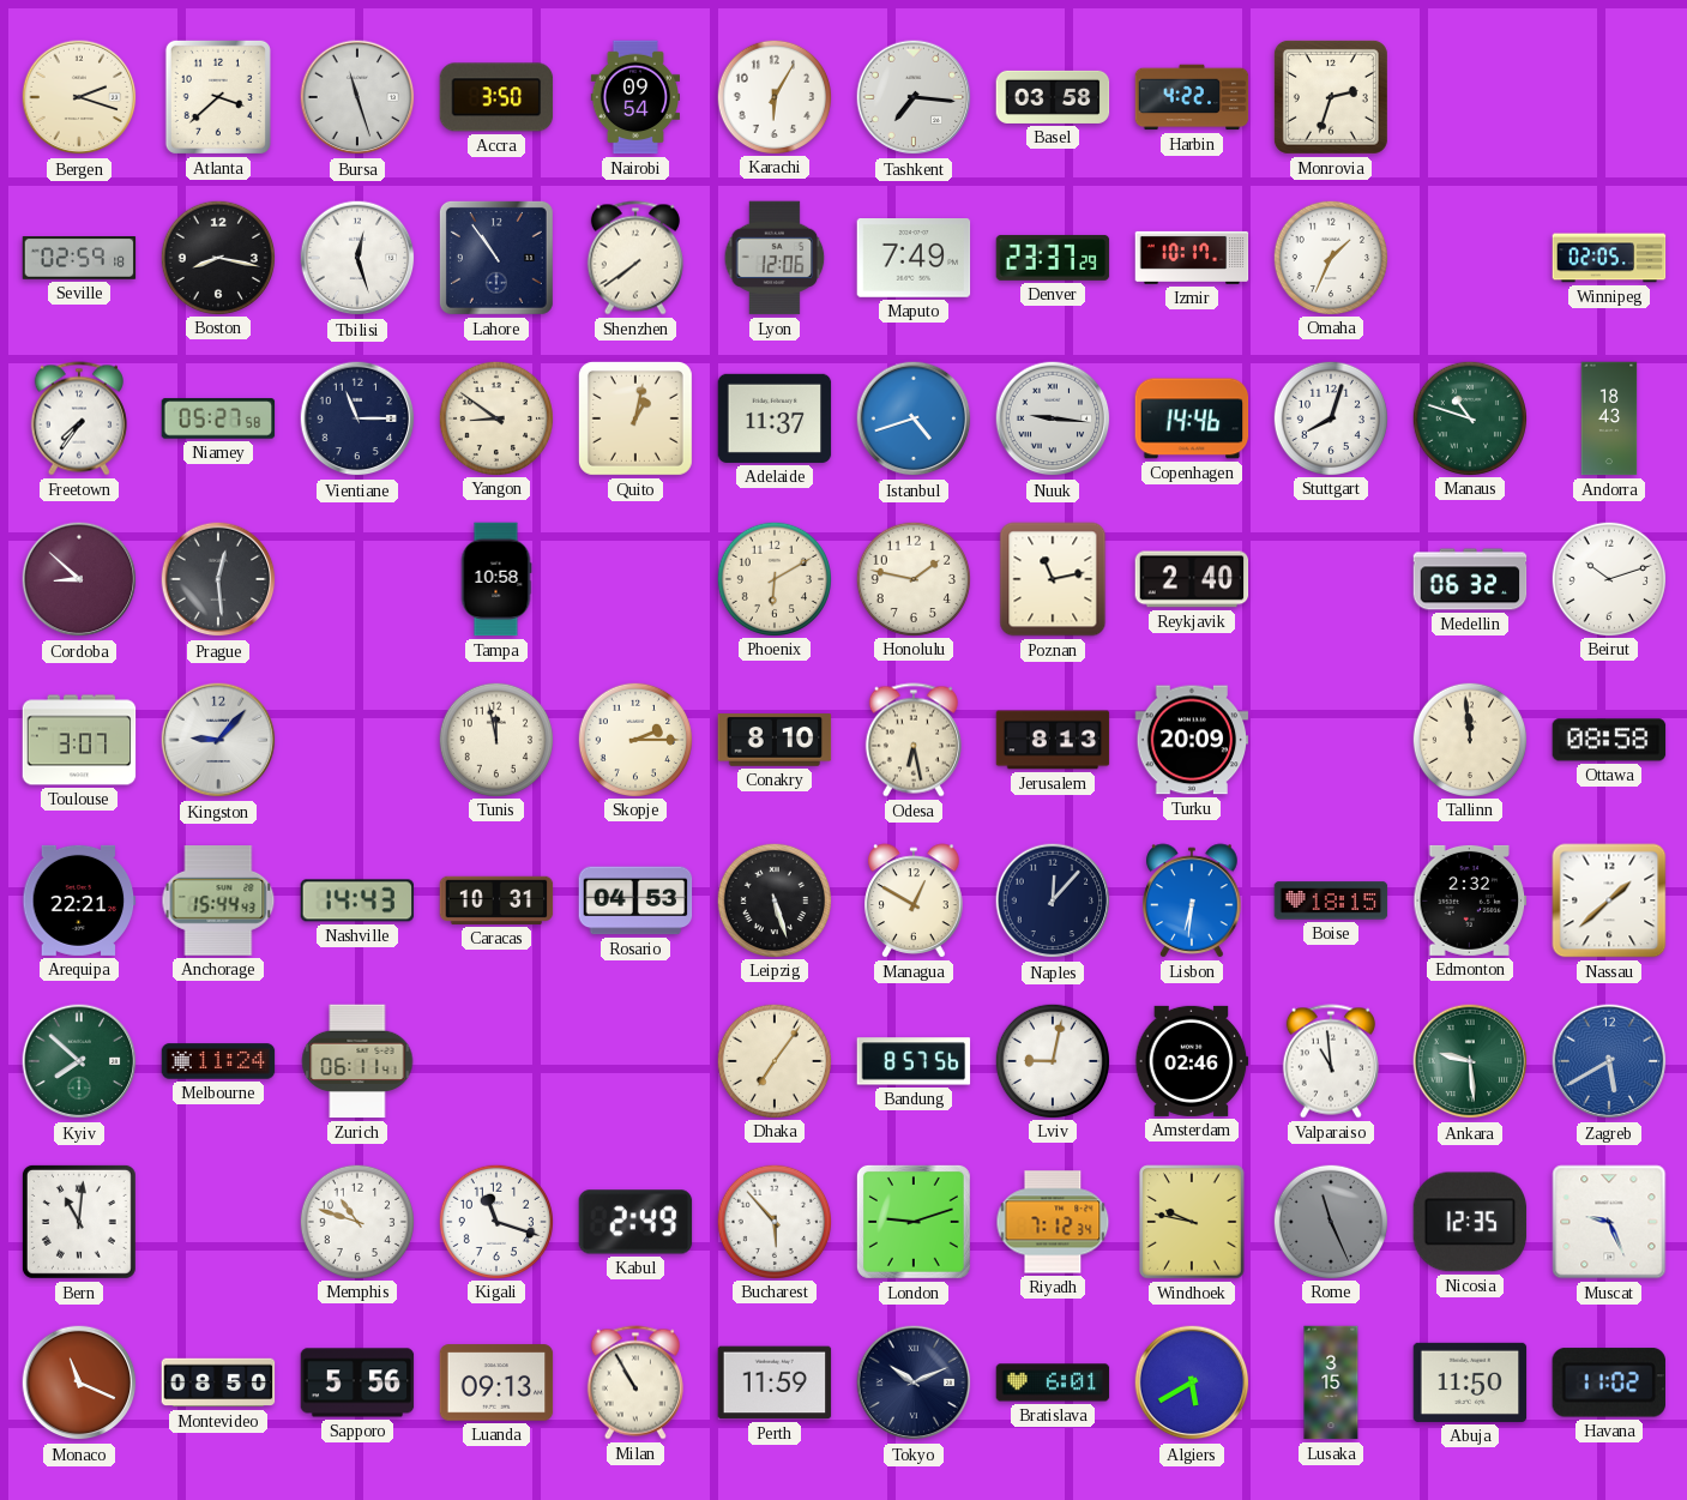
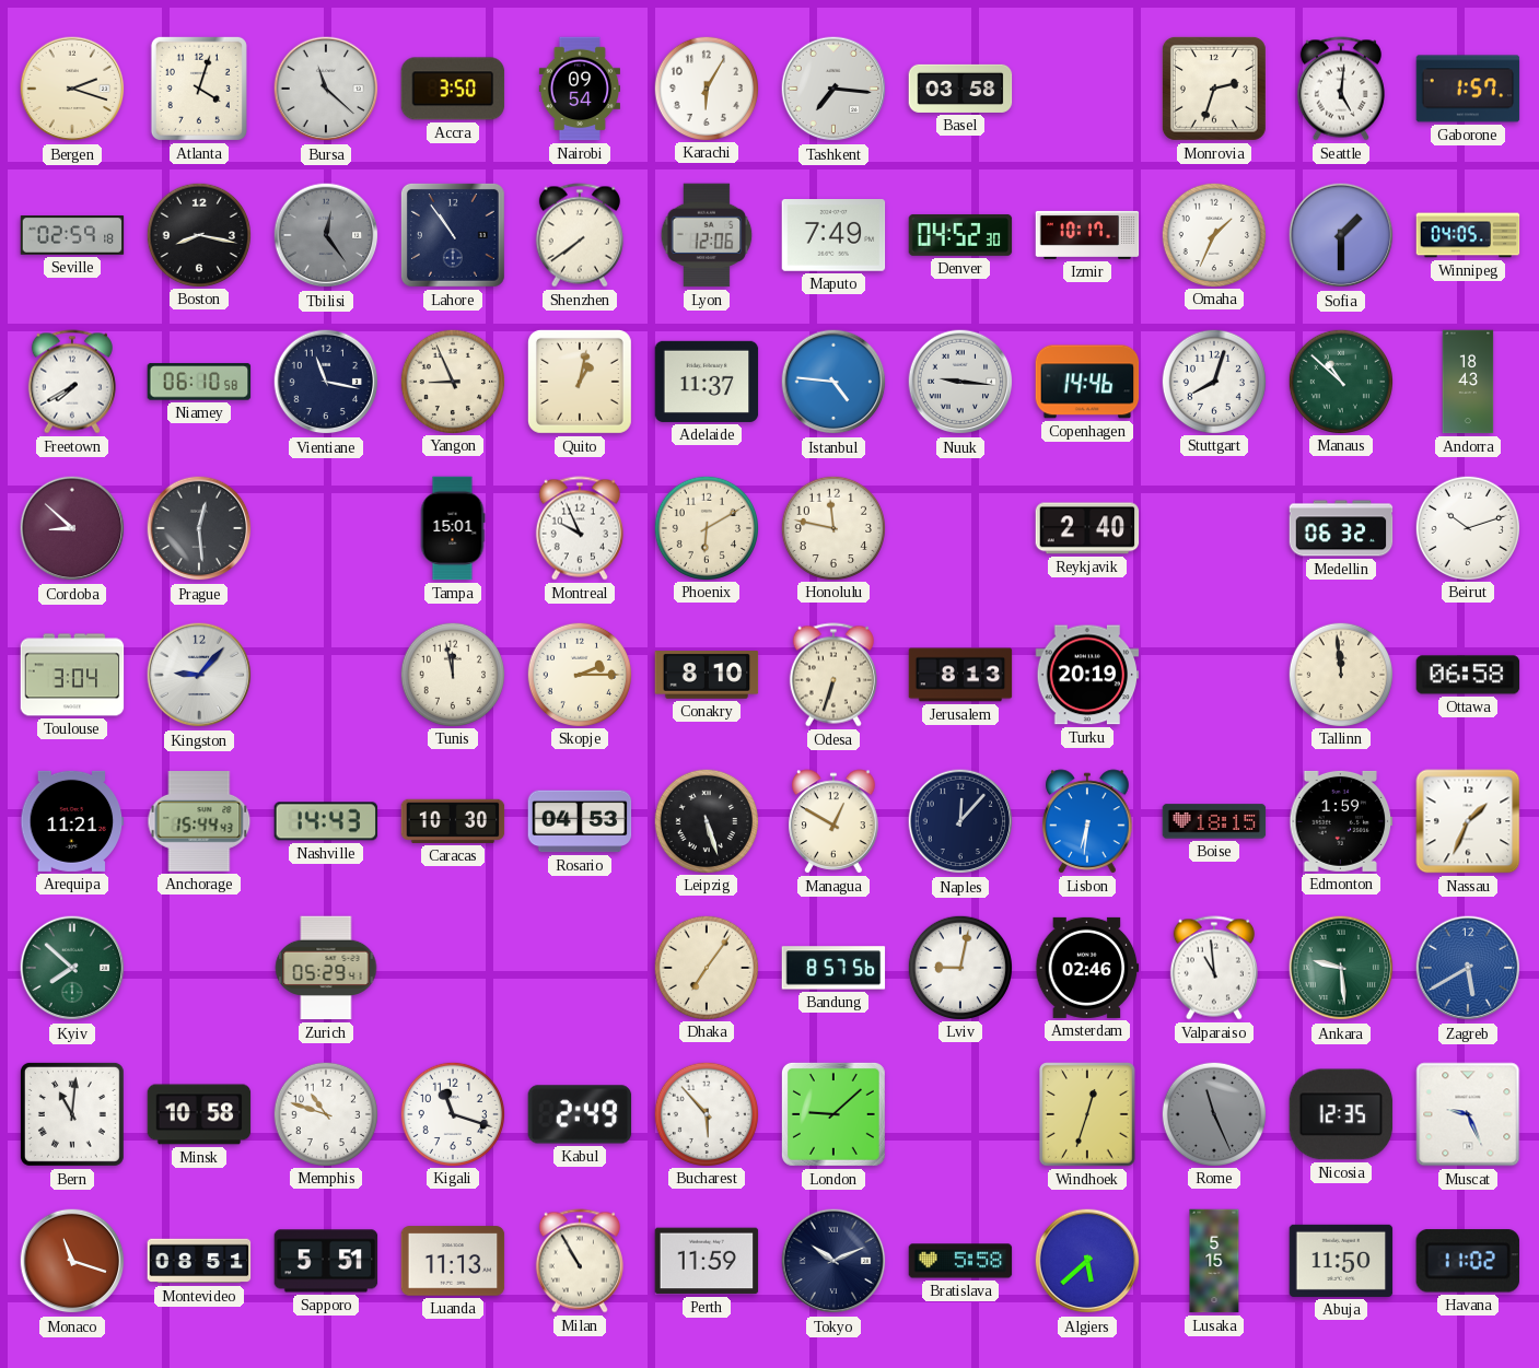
Atlanta: 3:38 -> 4:03 (199, 89)
Bursa: 11:27 -> 11:22 (326, 89)
Harbin: 4:22 -> none (1192, 97)
Seattle: none -> 5:01 (1341, 89)
Gaborone: none -> 1:57 (1468, 89)
Tbilisi: 12:27 -> 12:24 (326, 235)
Tbilisi dial: white -> grey (326, 235)
Denver: 23:37 -> 04:52 (960, 235)
Sofia: none -> 1:30 (1341, 235)
Winnipeg: 02:05 -> 04:05 (1468, 235)
Freetown: 7:36 -> 7:40 (72, 382)
Niamey: 05:27 -> 06:10 (199, 382)
Vientiane: 11:15 -> 11:17 (326, 382)
Yangon: 8:51 -> 8:56 (452, 381)
Istanbul: 4:42 -> 4:46 (833, 382)
Manaus: 10:48 -> 10:52 (1340, 381)
Tampa: 10:58 -> 15:01 (453, 528)
Montreal: none -> 9:56 (580, 528)
Honolulu: 1:47 -> 11:47 (832, 527)
Poznan: 11:13 -> none (1053, 579)
Toulouse: 3:07 -> 3:04 (72, 675)
Odesa: 6:28 -> 6:33 (833, 675)
Turku: 20:09 -> 20:19 (1087, 675)
Ottawa: 08:58 -> 06:58 (1468, 675)
Arequipa: 22:21 -> 11:21 (72, 821)
Caracas: 10:31 -> 10:30 (453, 821)
Edmonton: 2:32 -> 1:59 (1341, 821)
Nassau: 1:38 -> 1:34 (1468, 821)
Melbourne: 11:24 -> none (218, 1061)
Zurich: 06:11 -> 05:29 (326, 968)
Minsk: none -> 10:58 (199, 1114)
London: 9:12 -> 9:08 (833, 1114)
Riyadh: 7:12 -> none (1053, 1222)
Windhoek: 9:47 -> 12:33 (1087, 1114)
Monaco: 11:19 -> 11:18 (72, 1261)
Montevideo: 08:50 -> 08:51 (199, 1261)
Sapporo: 5:56 -> 5:51 (326, 1261)
Luanda: 09:13 -> 11:13 (453, 1261)
Bratislava: 6:01 -> 5:58 (960, 1261)
Algiers: 5:40 -> 5:38 (1087, 1261)
Lusaka: 3:15 -> 5:15 (1214, 1261)
